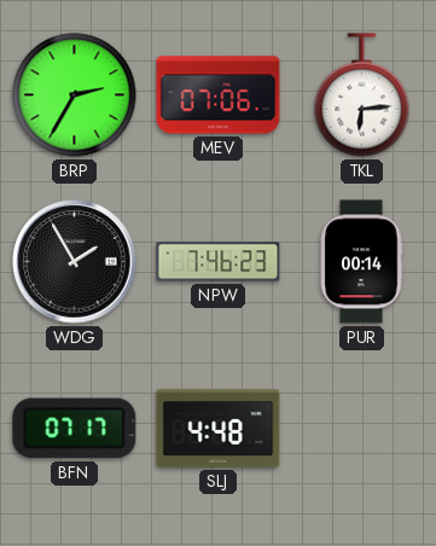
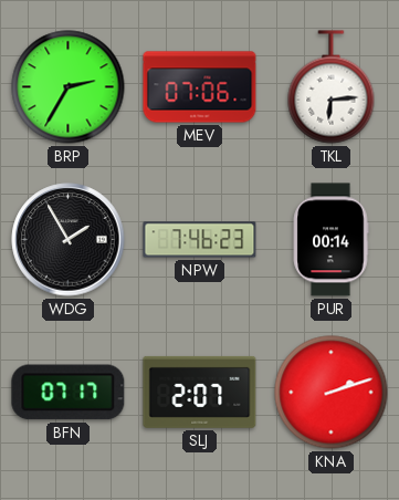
SLJ: 4:48 -> 2:07 (200, 392)
KNA: none -> 2:12 (332, 393)
